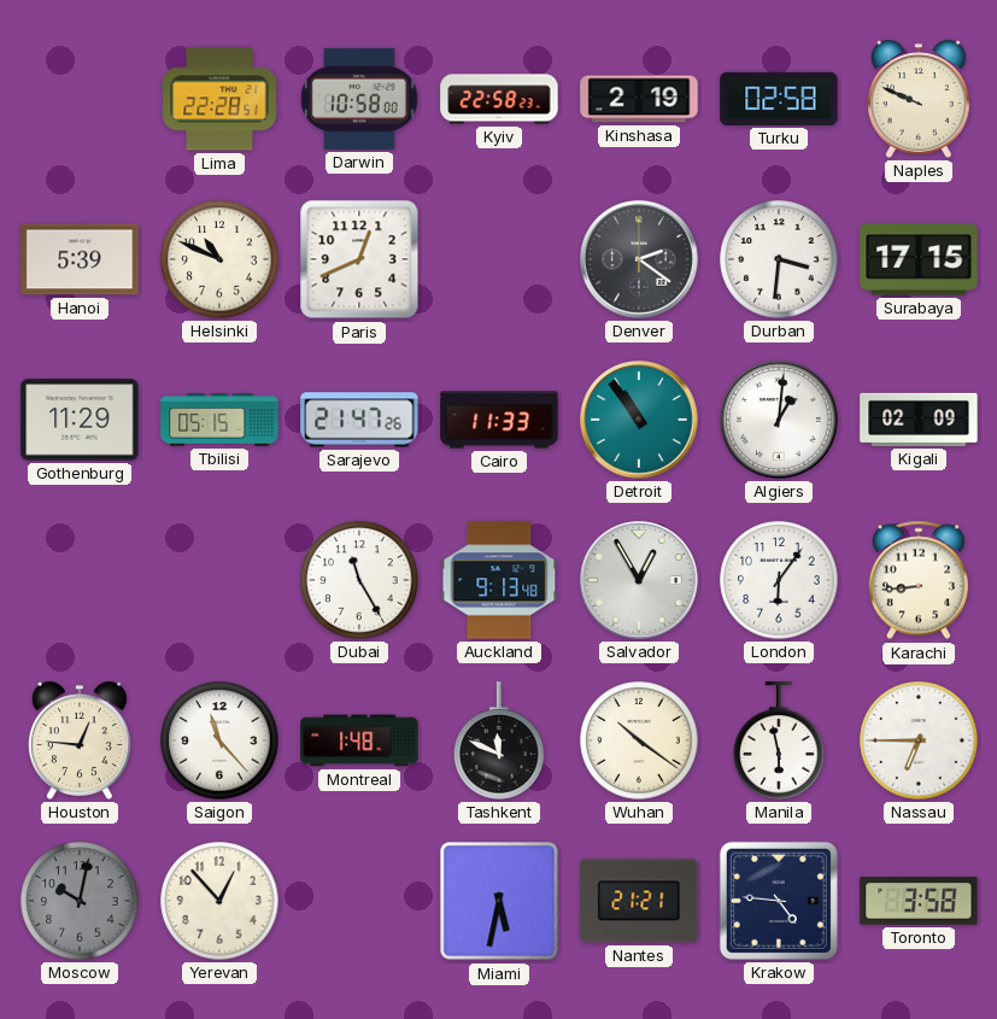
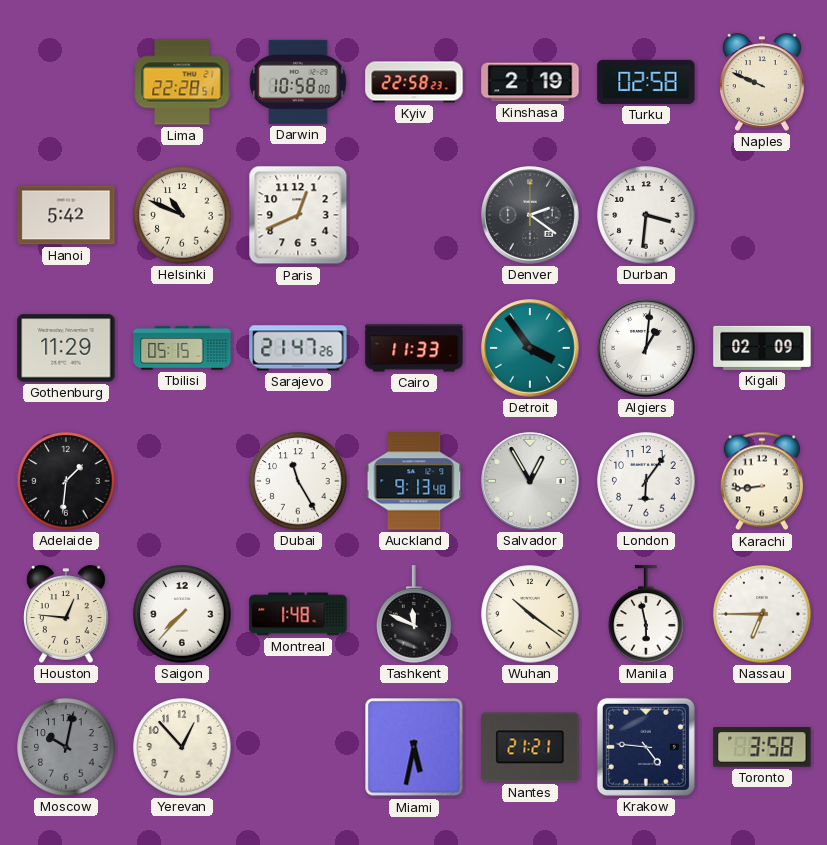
Hanoi: 5:39 -> 5:42 (66, 215)
Surabaya: 17:15 -> none (919, 259)
Detroit: 10:54 -> 3:54 (530, 348)
Adelaide: none -> 1:31 (66, 481)
Saigon: 11:23 -> 7:37 (182, 614)
